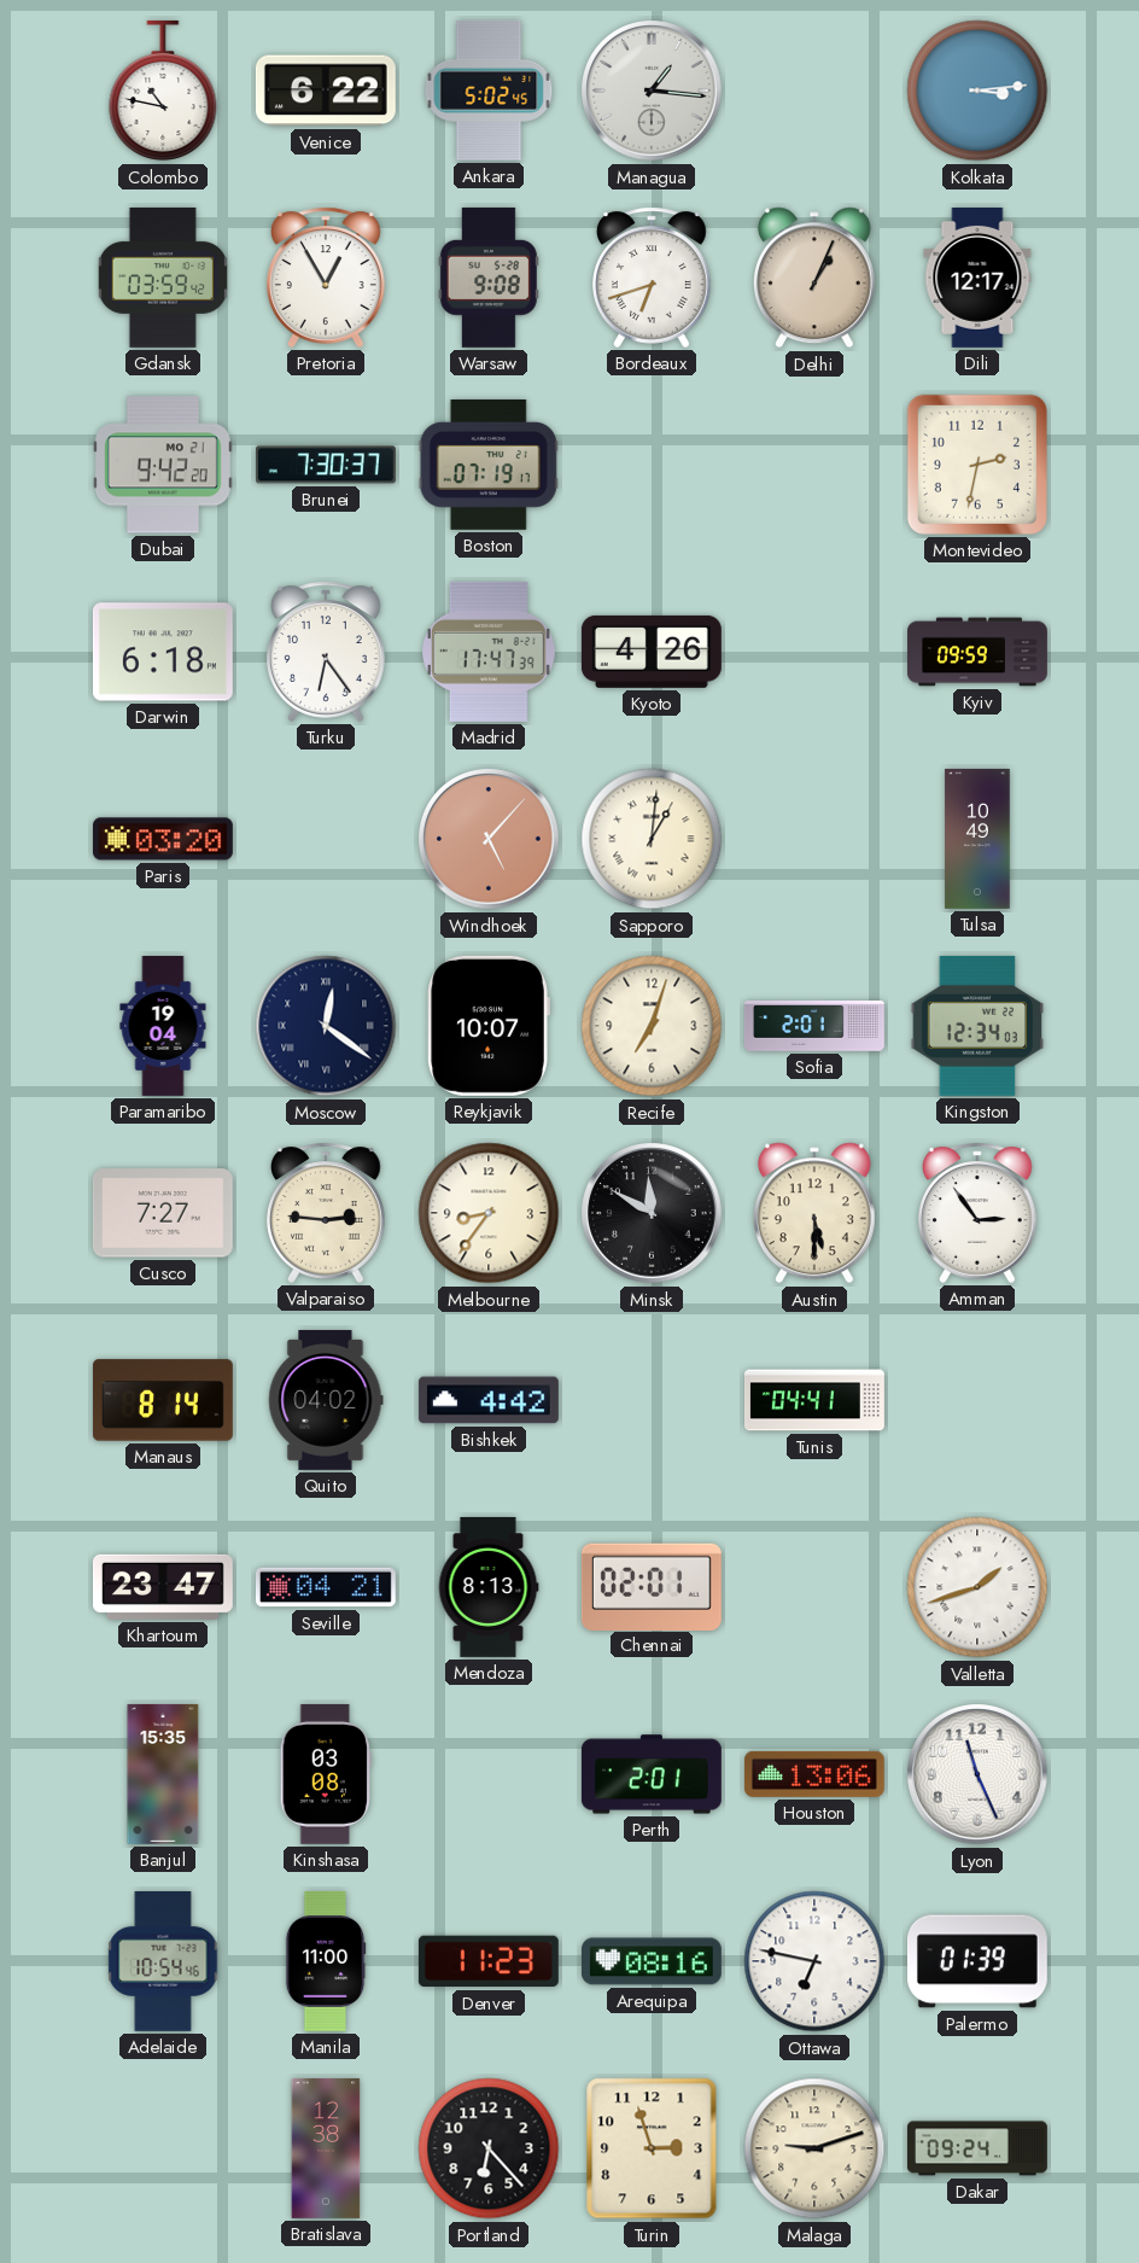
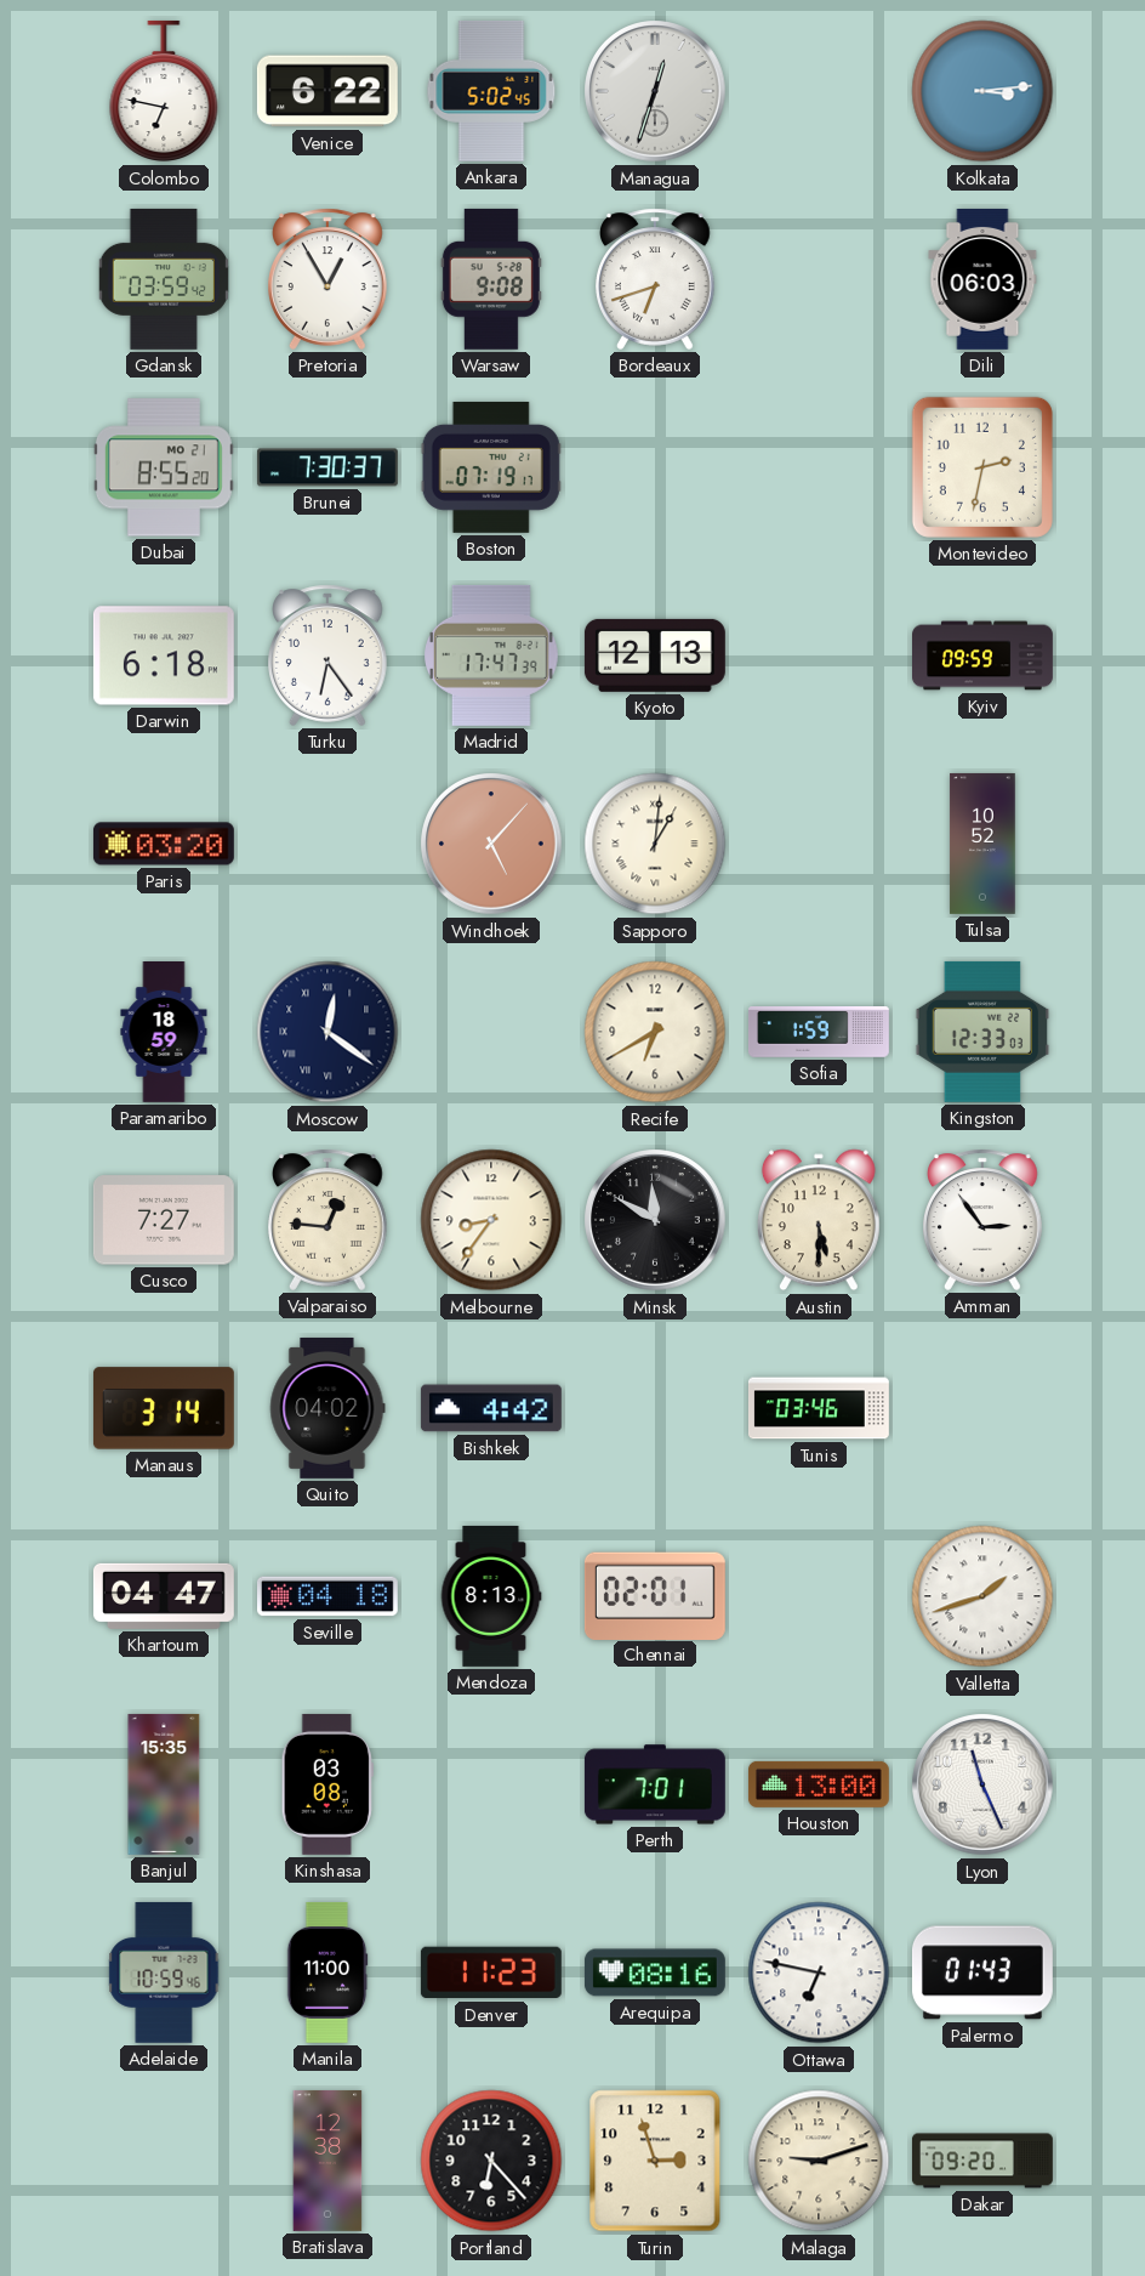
Colombo: 10:47 -> 6:47 (164, 91)
Managua: 1:16 -> 12:33 (655, 91)
Delhi: 1:04 -> none (814, 278)
Dili: 12:17 -> 06:03 (982, 279)
Dubai: 9:42 -> 8:55 (164, 467)
Kyoto: 4:26 -> 12:13 (655, 655)
Tulsa: 10:49 -> 10:52 (982, 844)
Paramaribo: 19:04 -> 18:59 (164, 1033)
Reykjavik: 10:07 -> none (489, 1026)
Recife: 7:03 -> 6:40 (655, 1032)
Sofia: 2:01 -> 1:59 (819, 1033)
Kingston: 12:34 -> 12:33 (982, 1032)
Valparaiso: 2:46 -> 12:46 (329, 1220)
Manaus: 8:14 -> 3:14 (164, 1408)
Tunis: 04:41 -> 03:46 (819, 1408)
Khartoum: 23:47 -> 04:47 (164, 1596)
Seville: 04:21 -> 04:18 (327, 1596)
Perth: 2:01 -> 7:01 (655, 1784)
Houston: 13:06 -> 13:00 (819, 1784)
Adelaide: 10:54 -> 10:59 (164, 1973)
Palermo: 01:39 -> 01:43 (982, 1973)
Dakar: 09:24 -> 09:20 (982, 2161)
